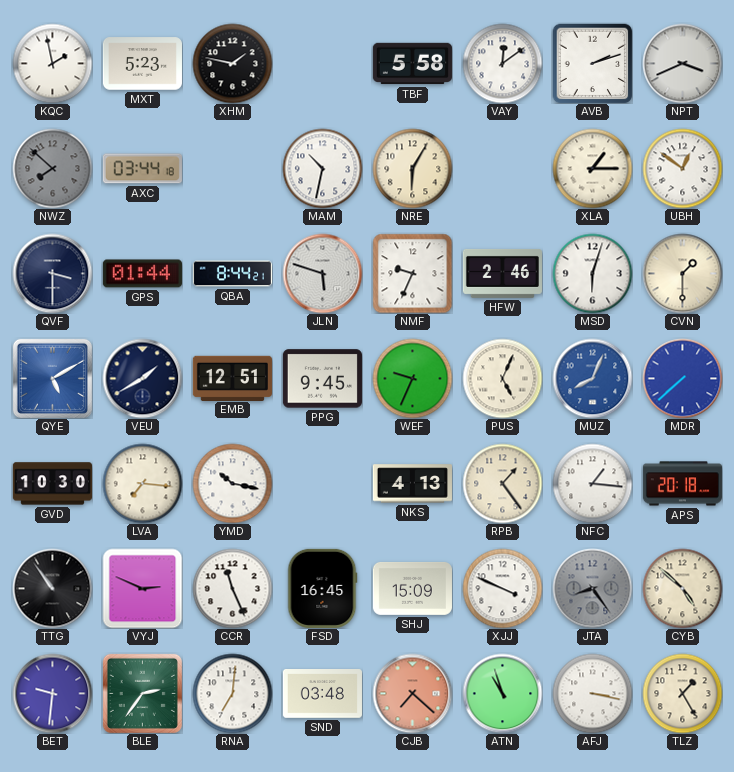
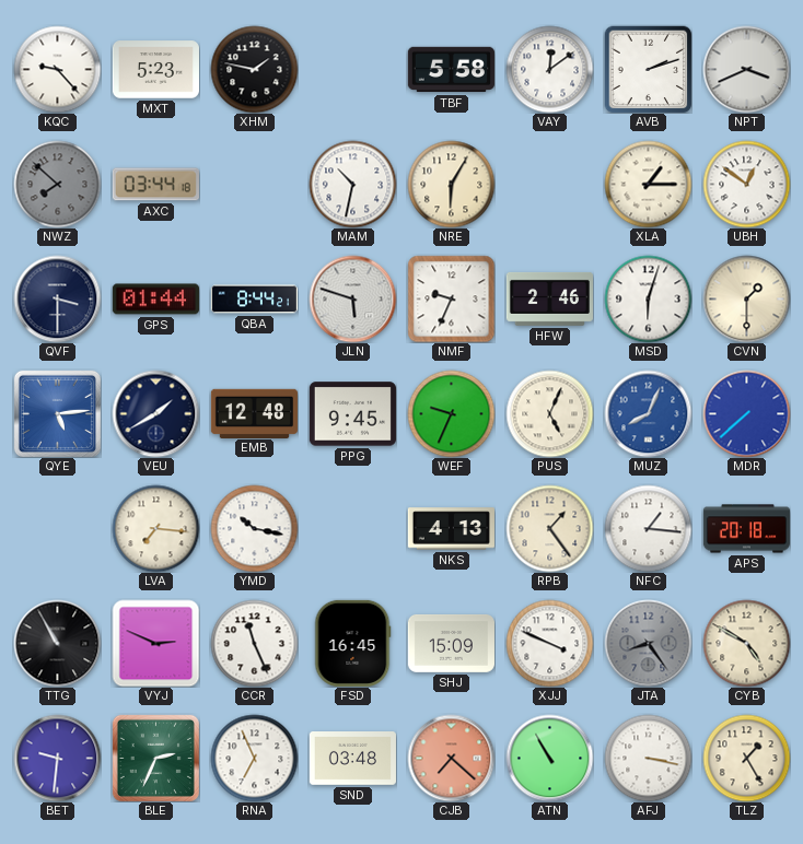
KQC: 1:58 -> 9:23 (57, 69)
QYE: 5:10 -> 5:14 (57, 413)
EMB: 12:51 -> 12:48 (254, 413)
GVD: 10:30 -> none (52, 484)
TTG: 10:54 -> 10:55 (57, 643)
CYB: 4:52 -> 4:50 (746, 643)
BLE: 2:36 -> 2:34 (155, 758)
RNA: 7:01 -> 6:56 (254, 758)
ATN: 10:57 -> 10:55 (549, 758)
